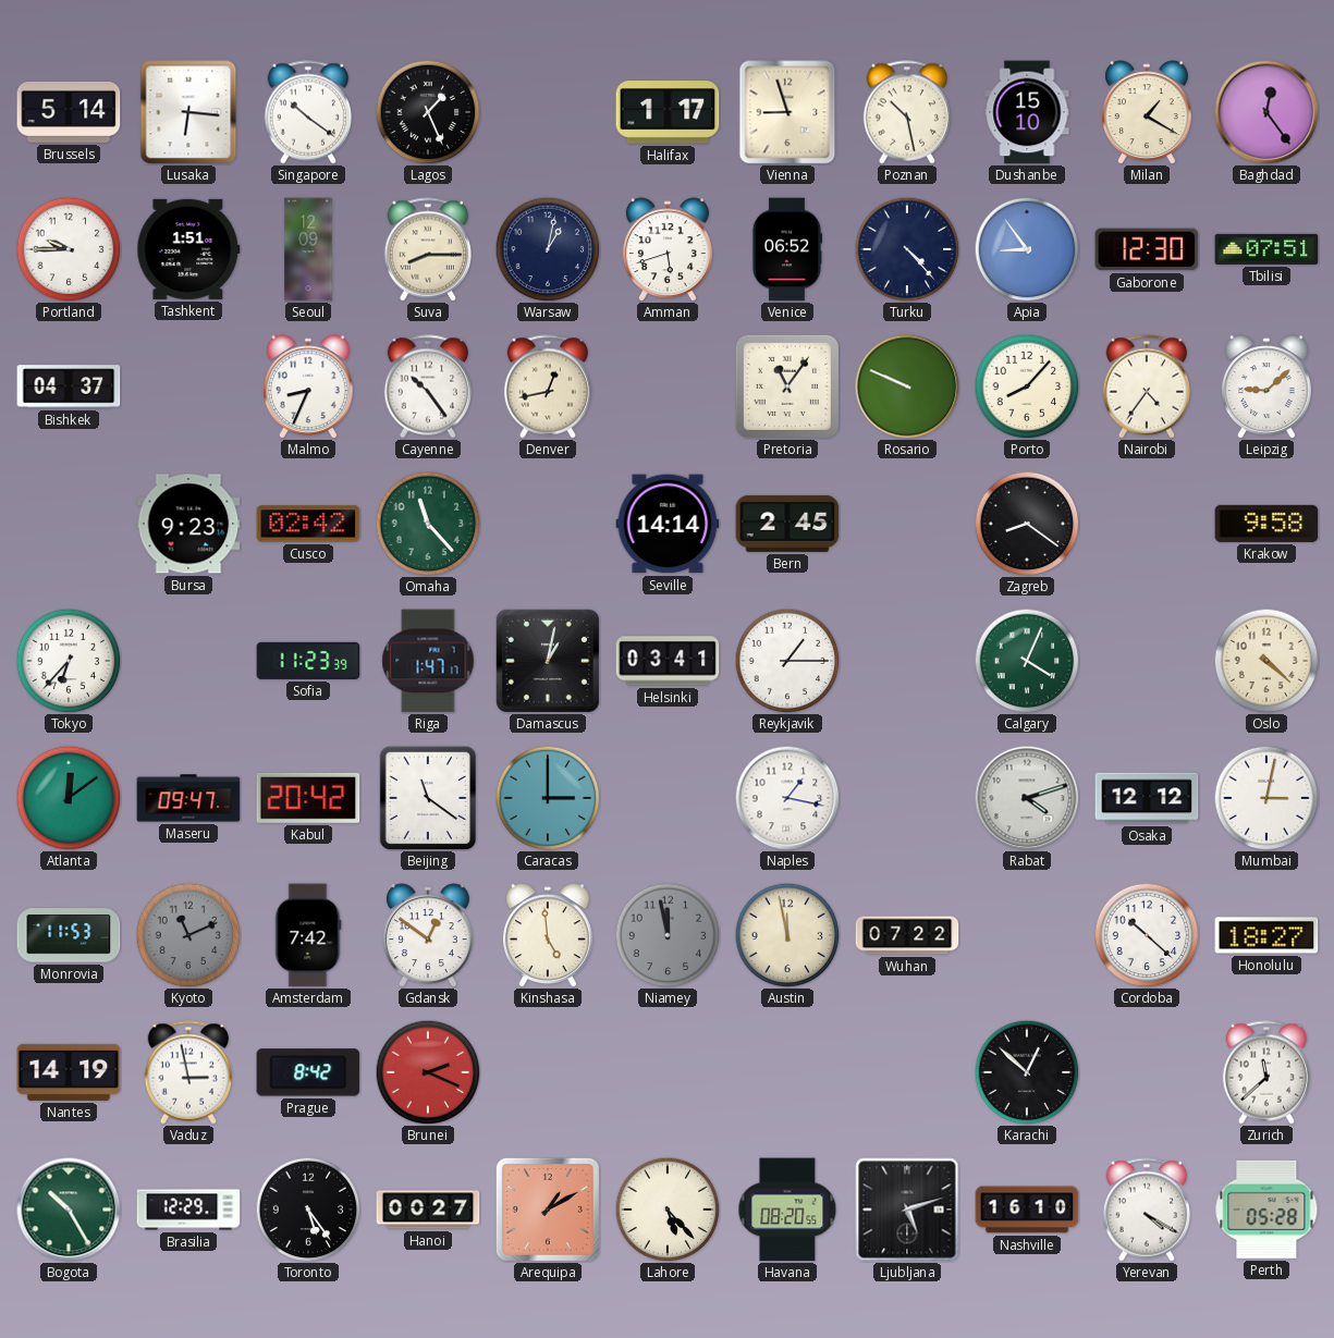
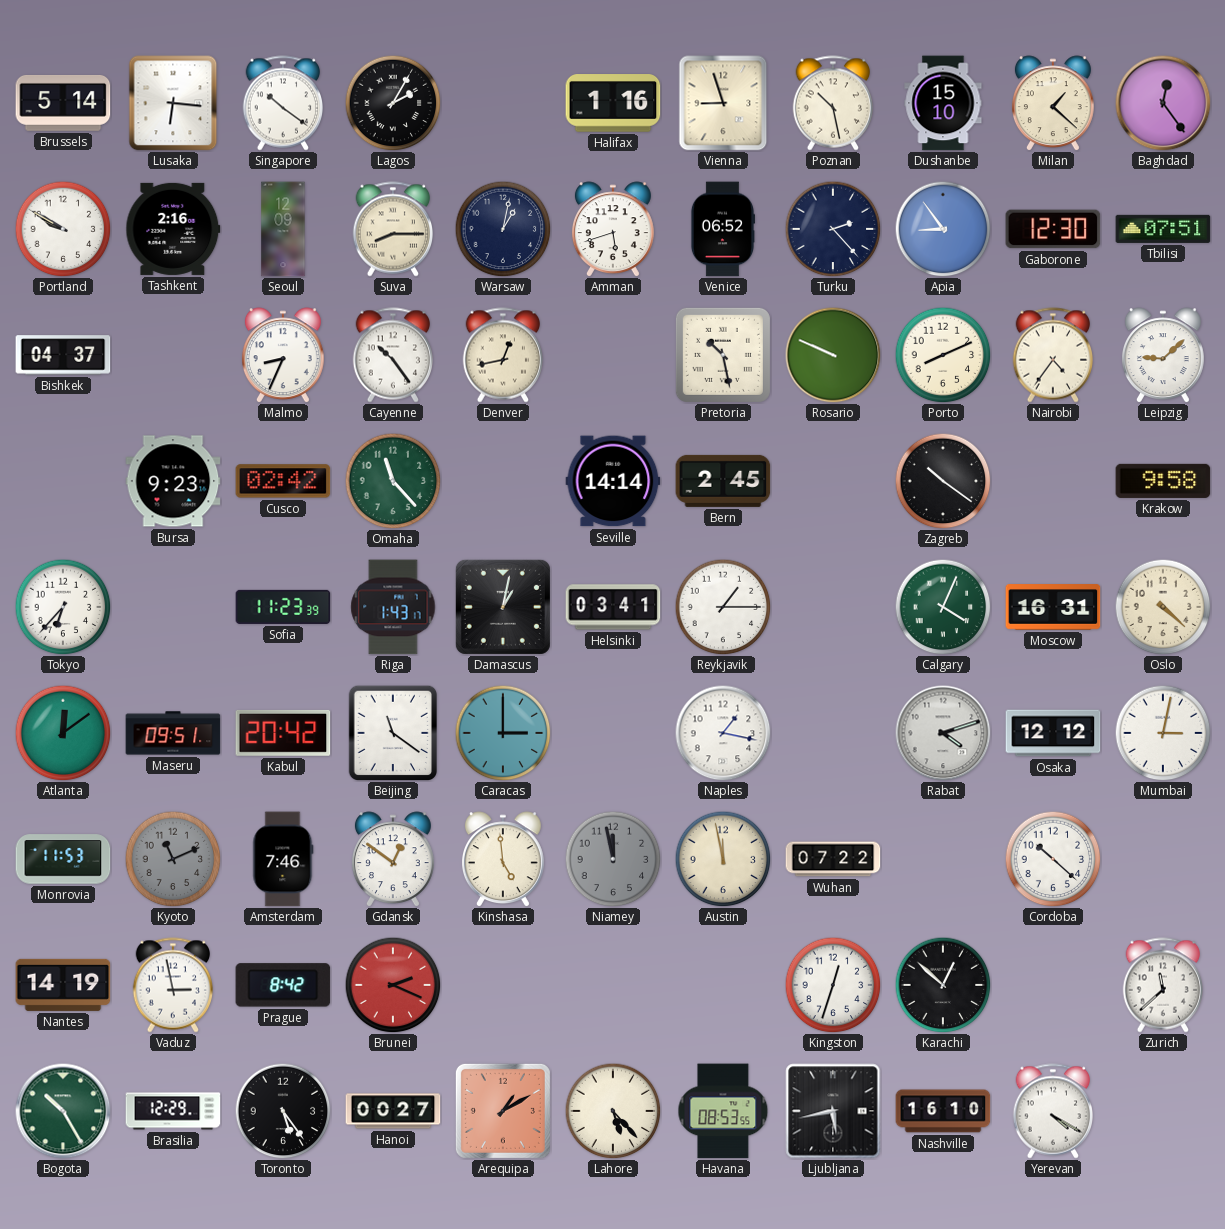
Lagos: 1:26 -> 2:05 (393, 103)
Halifax: 1:17 -> 1:16 (613, 103)
Milan: 1:20 -> 1:22 (1053, 103)
Portland: 9:45 -> 9:50 (63, 229)
Tashkent: 1:51 -> 2:16 (173, 229)
Turku: 4:23 -> 2:23 (833, 229)
Pretoria: 11:06 -> 10:28 (723, 355)
Porto: 8:07 -> 8:11 (943, 355)
Zagreb: 8:21 -> 10:21 (943, 481)
Riga: 1:47 -> 1:43 (393, 607)
Moscow: none -> 16:31 (1053, 607)
Maseru: 09:47 -> 09:51 (173, 733)
Amsterdam: 7:42 -> 7:46 (283, 859)
Honolulu: 18:27 -> none (1266, 935)
Kingston: none -> 12:33 (833, 985)
Havana: 08:20 -> 08:53 (723, 1111)
Ljubljana: 5:12 -> 5:43 (833, 1111)
Perth: 05:28 -> none (1266, 1210)
